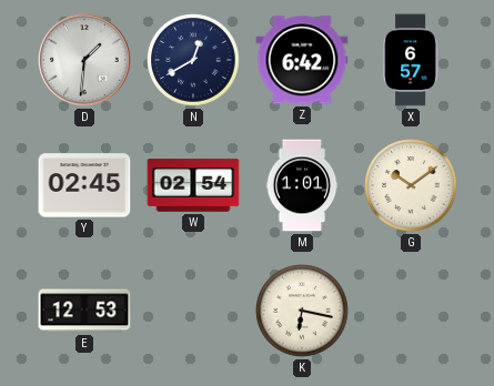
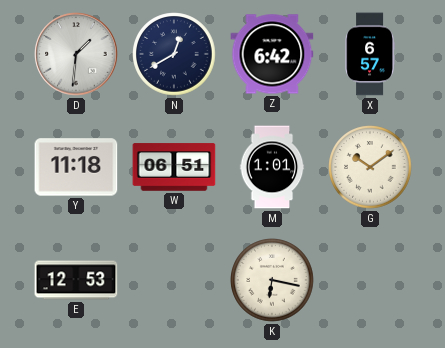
Y: 02:45 -> 11:18 (76, 167)
W: 02:54 -> 06:51 (174, 167)
